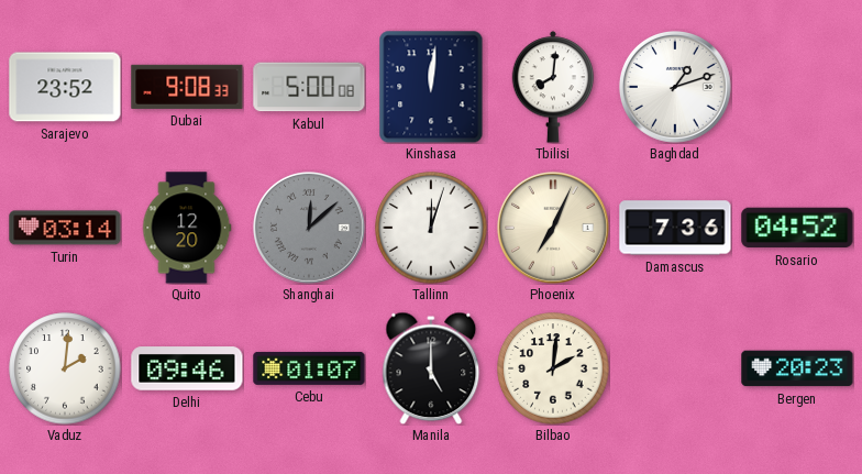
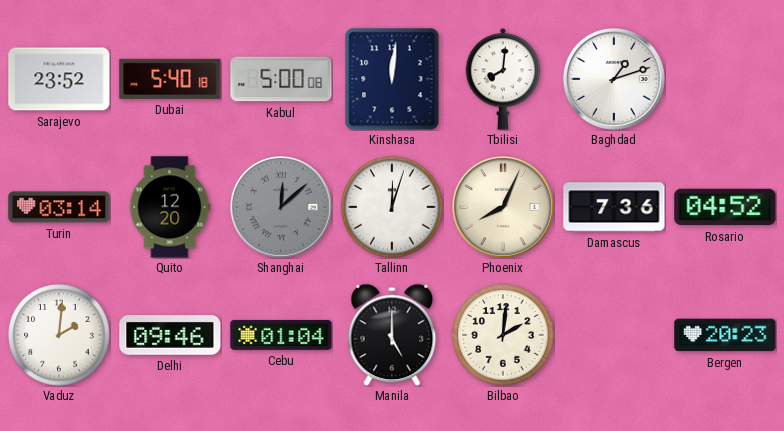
Dubai: 9:08 -> 5:40 (170, 79)
Phoenix: 7:04 -> 8:04 (503, 207)
Cebu: 01:07 -> 01:04 (281, 335)
